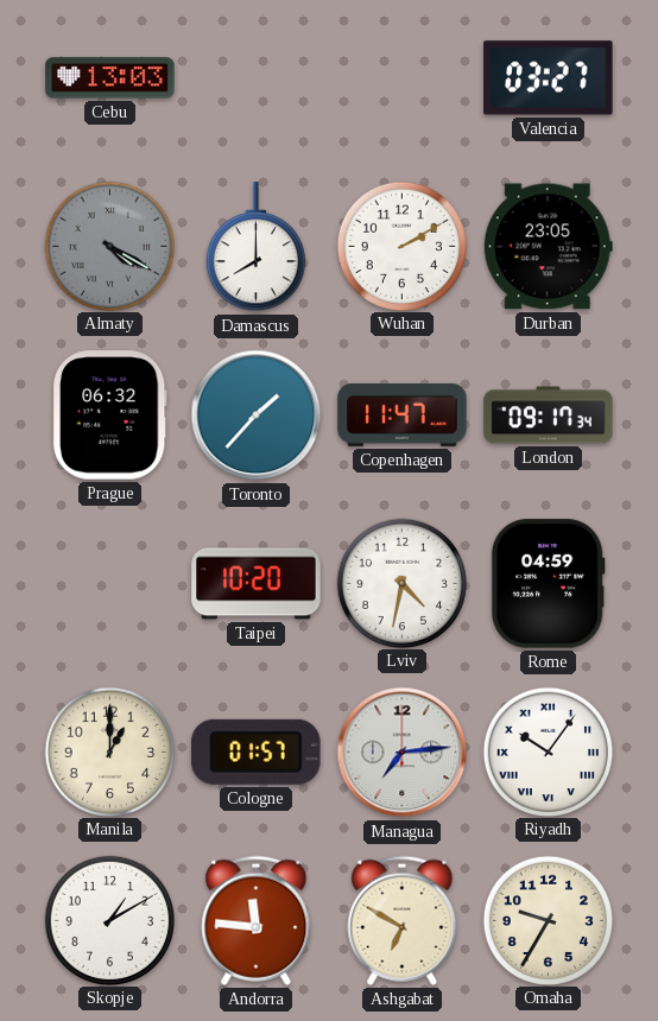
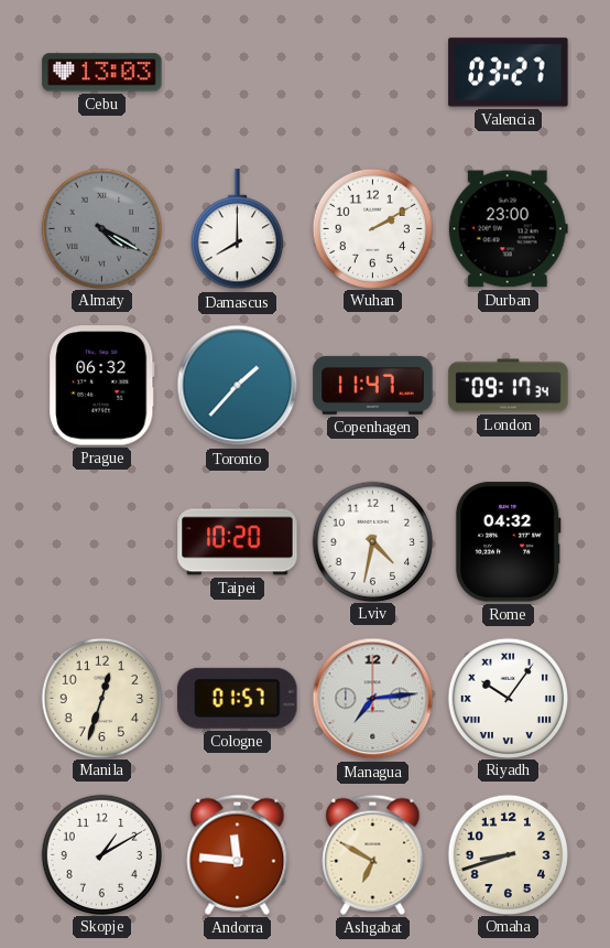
Durban: 23:05 -> 23:00 (508, 229)
Rome: 04:59 -> 04:32 (508, 542)
Manila: 1:00 -> 12:33 (101, 698)
Omaha: 9:35 -> 8:42 (508, 854)
